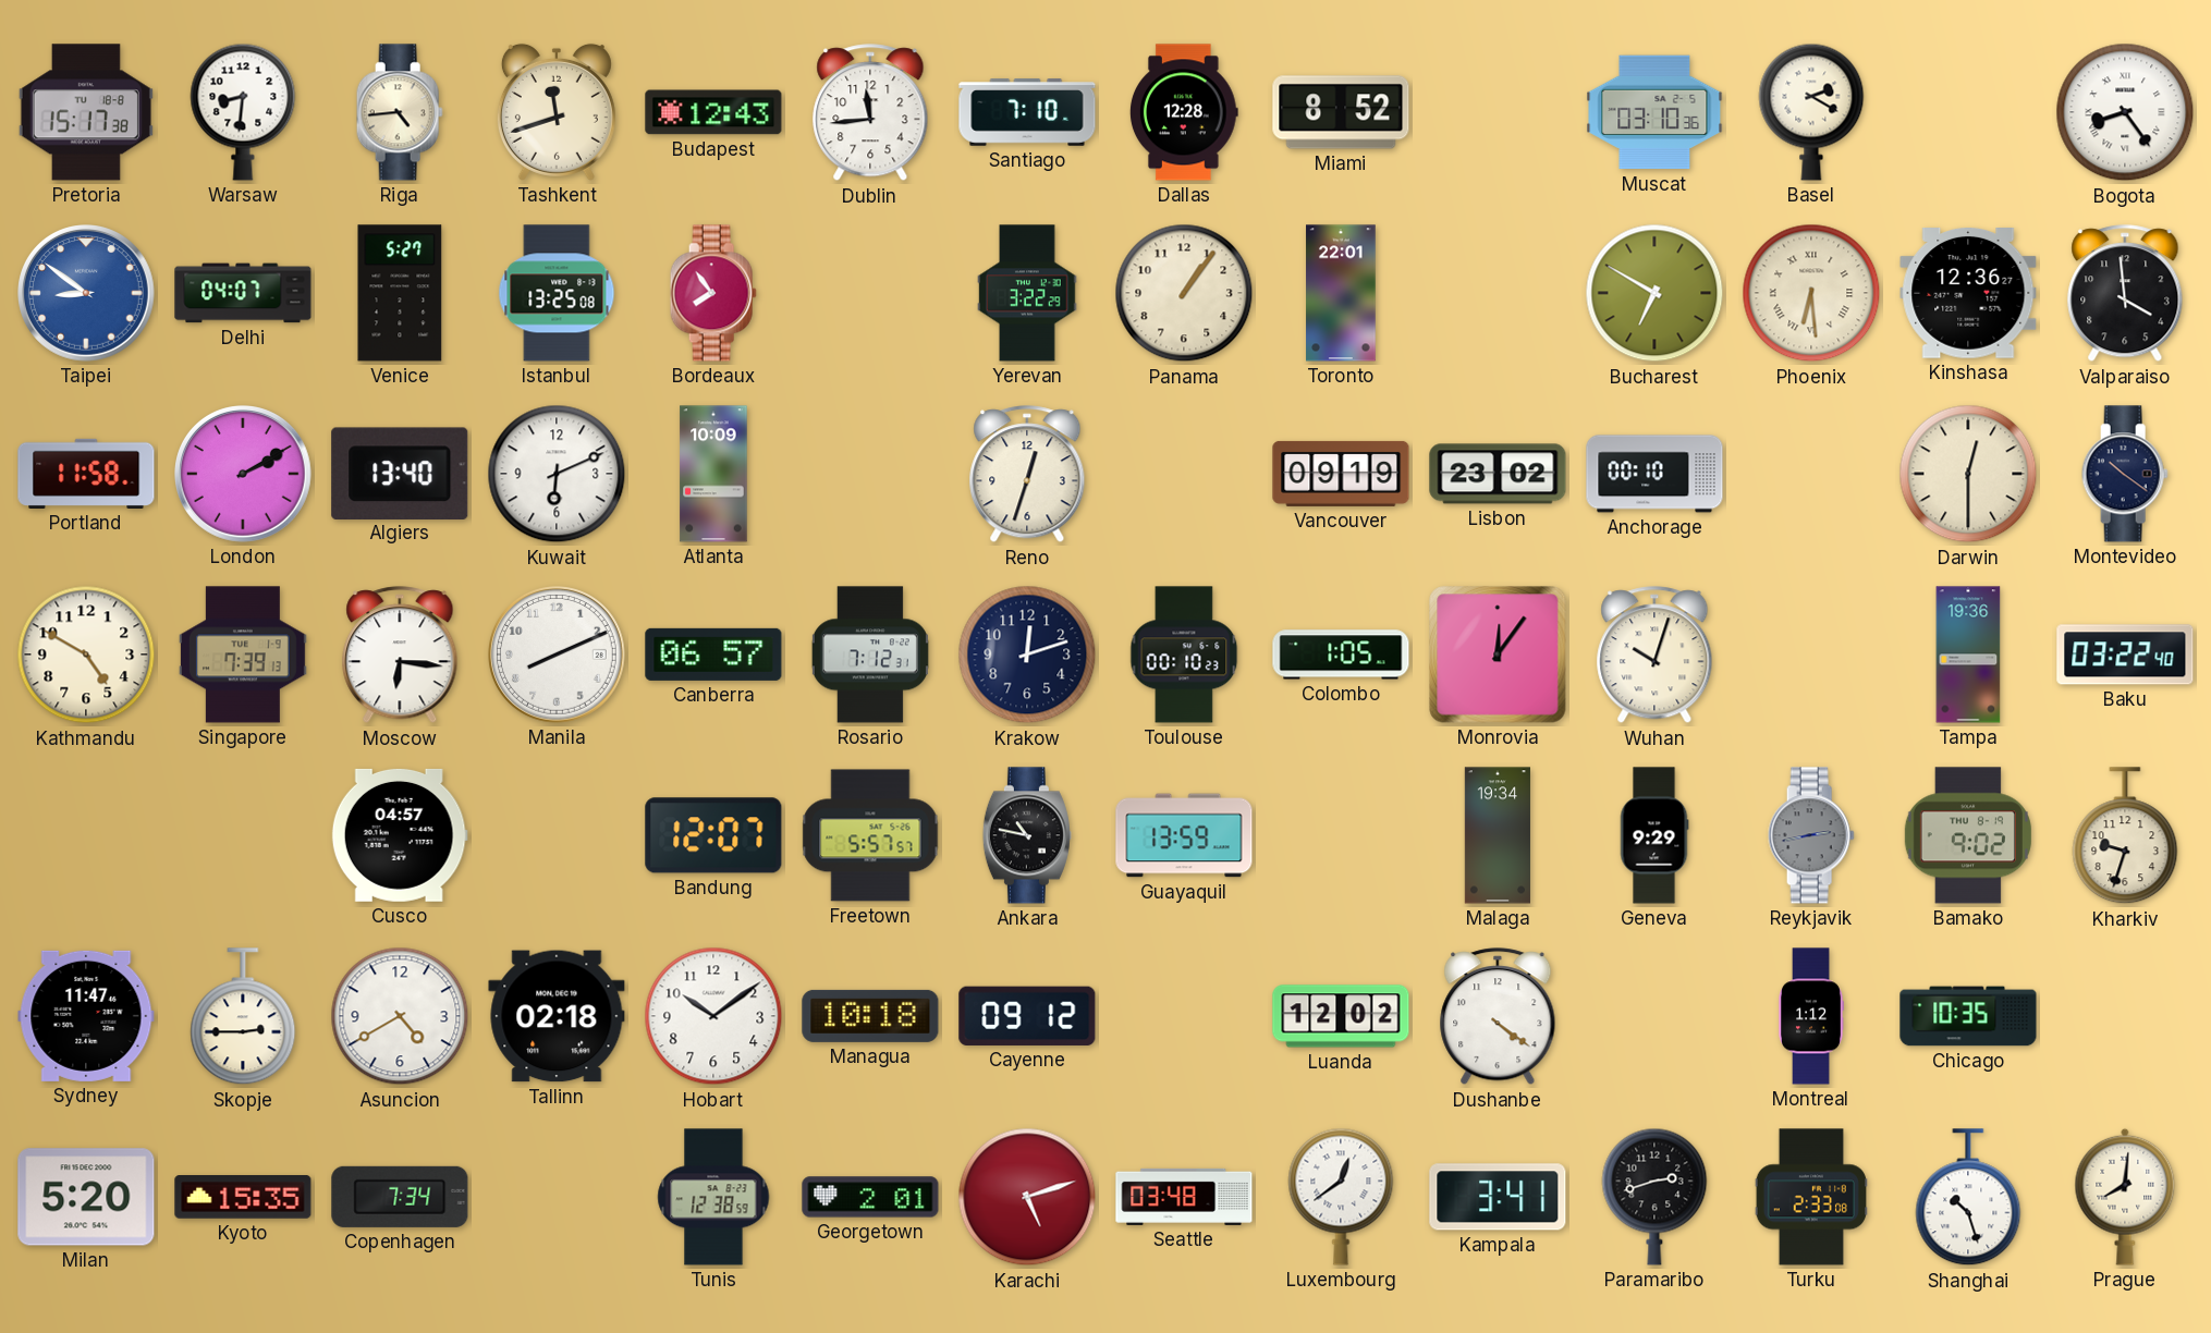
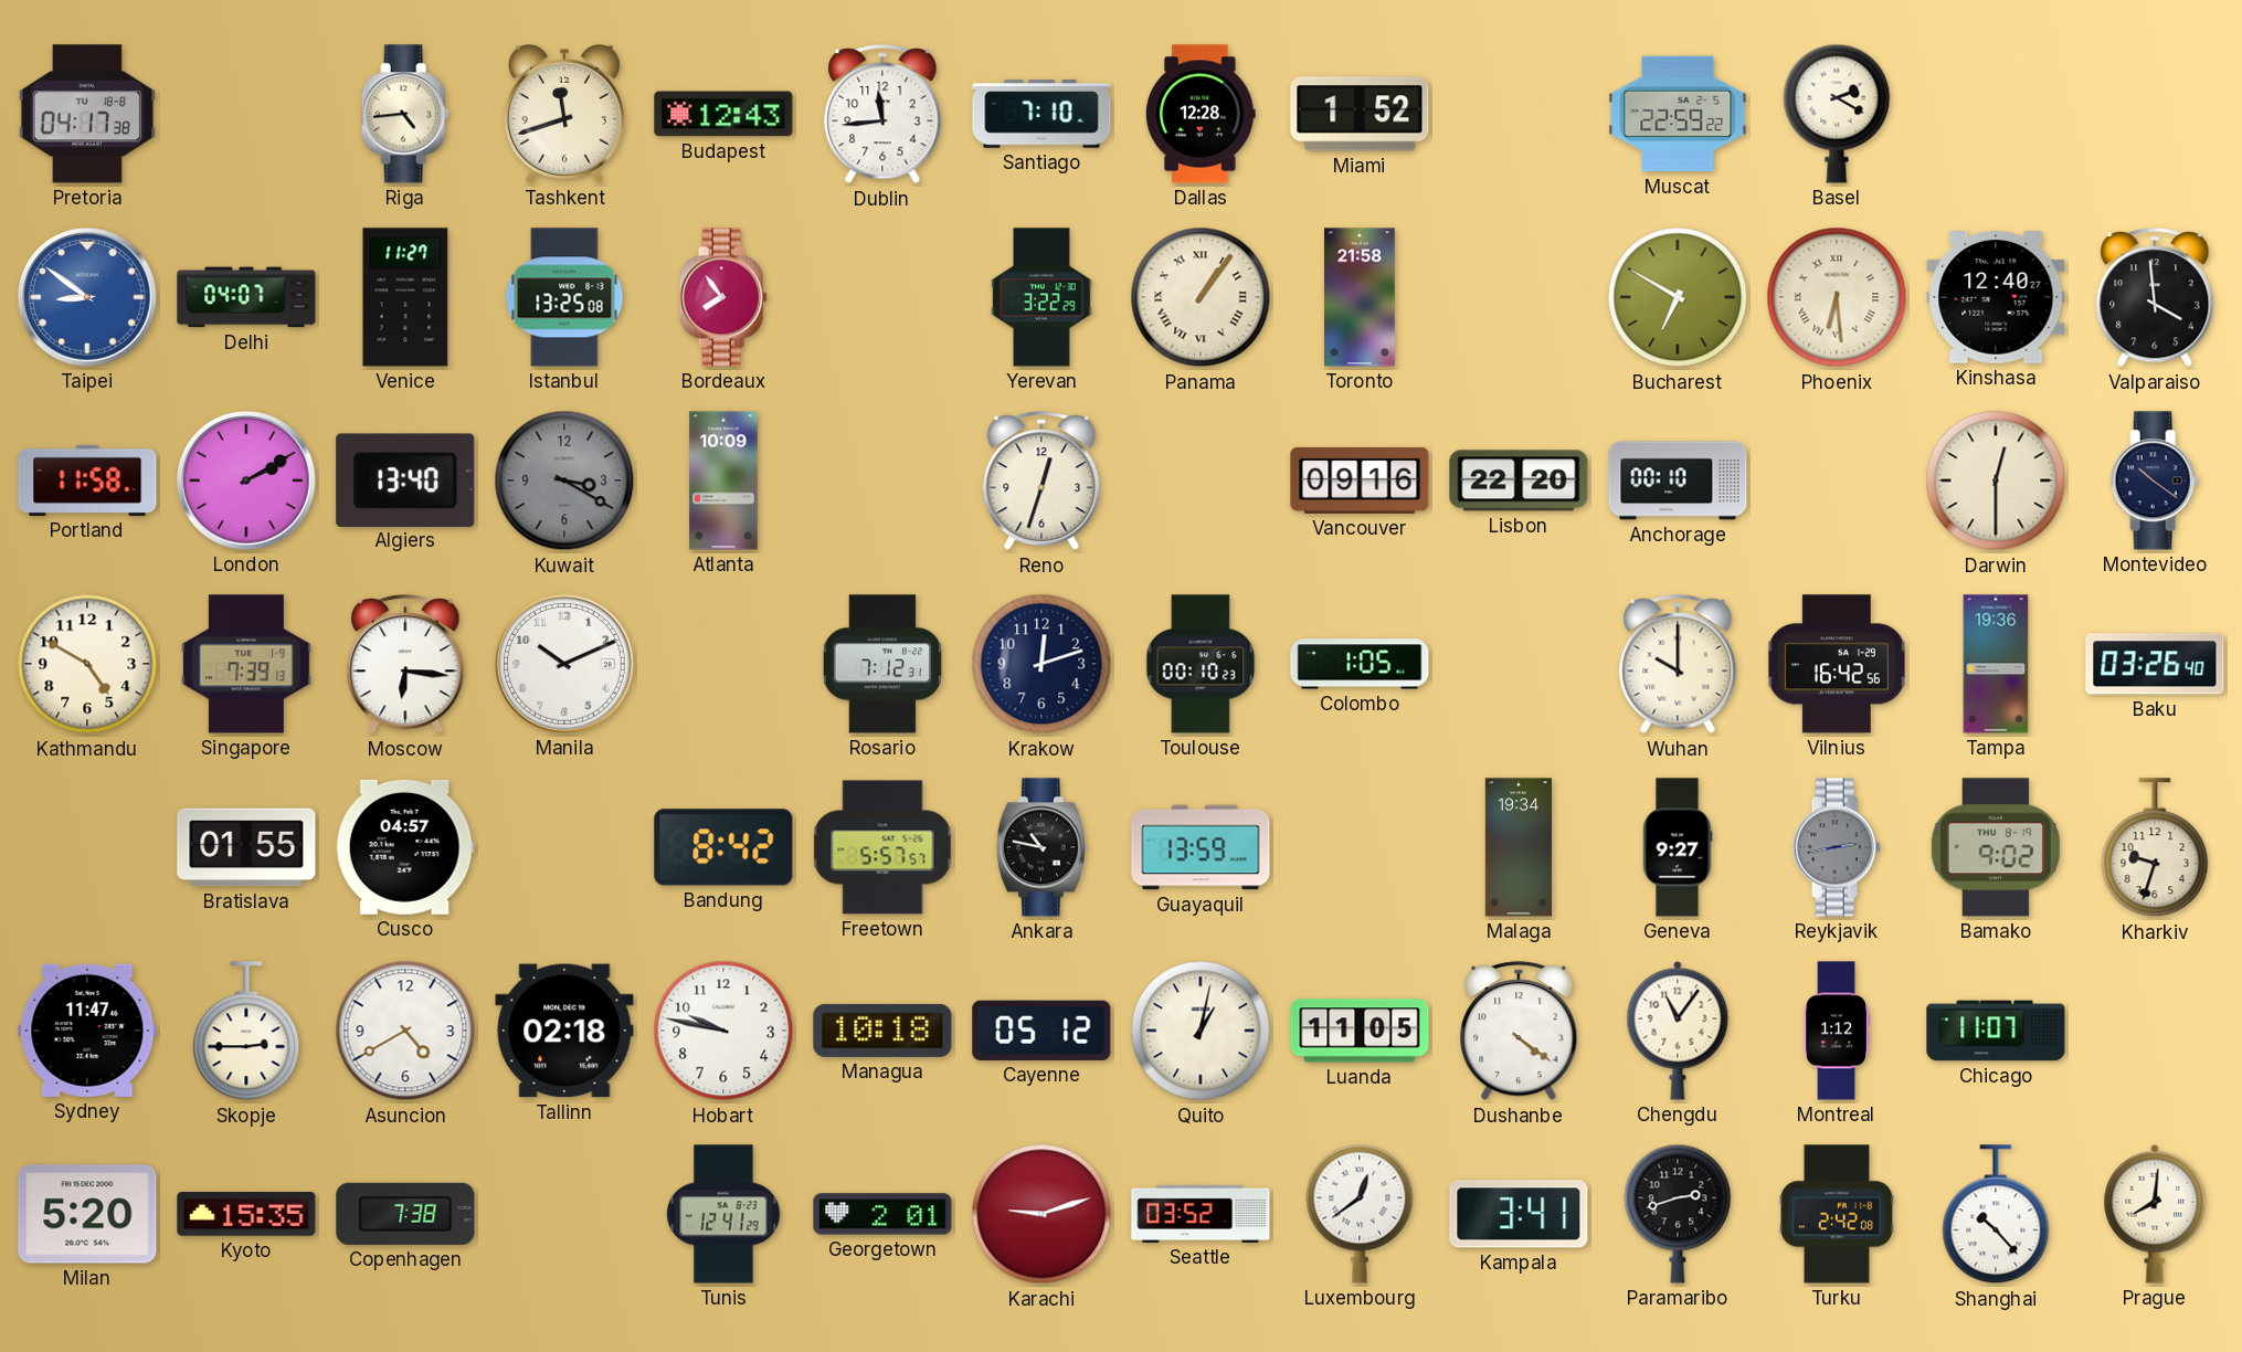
Pretoria: 15:17 -> 04:17 (87, 114)
Warsaw: 8:31 -> none (243, 112)
Miami: 8:52 -> 1:52 (1360, 114)
Muscat: 03:10 -> 22:59 (1678, 114)
Bogota: 8:24 -> none (2125, 112)
Venice: 5:27 -> 11:27 (405, 297)
Panama numerals: Arabic -> Roman (1201, 297)
Toronto: 22:01 -> 21:58 (1360, 297)
Kinshasa: 12:36 -> 12:40 (1996, 298)
Kuwait: 6:11 -> 3:20 (564, 480)
Kuwait dial: white -> grey (564, 480)
Vancouver: 09:19 -> 09:16 (1360, 480)
Lisbon: 23:02 -> 22:20 (1519, 480)
Manila: 8:11 -> 10:11 (565, 665)
Canberra: 06:57 -> none (713, 655)
Monrovia: 12:06 -> none (1498, 655)
Wuhan: 10:03 -> 10:00 (1678, 665)
Vilnius: none -> 16:42 (1837, 664)
Baku: 03:22 -> 03:26 (2155, 664)
Bratislava: none -> 01:55 (246, 847)
Bandung: 12:07 -> 8:42 (723, 847)
Geneva: 9:29 -> 9:27 (1678, 847)
Hobart: 10:09 -> 9:47 (723, 1031)
Cayenne: 09:12 -> 05:12 (1041, 1031)
Quito: none -> 1:02 (1201, 1031)
Luanda: 12:02 -> 11:05 (1360, 1031)
Chengdu: none -> 11:06 (1678, 1031)
Chicago: 10:35 -> 11:07 (1996, 1031)
Copenhagen: 7:34 -> 7:38 (405, 1214)
Tunis: 12:38 -> 12:41 (723, 1214)
Karachi: 5:12 -> 9:12 (1041, 1214)
Seattle: 03:48 -> 03:52 (1201, 1214)
Turku: 2:33 -> 2:42 (1836, 1214)
Shanghai: 10:27 -> 10:23 (1996, 1215)
